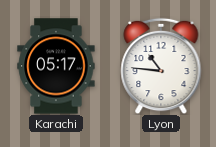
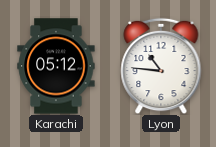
Karachi: 05:17 -> 05:12 (56, 66)
